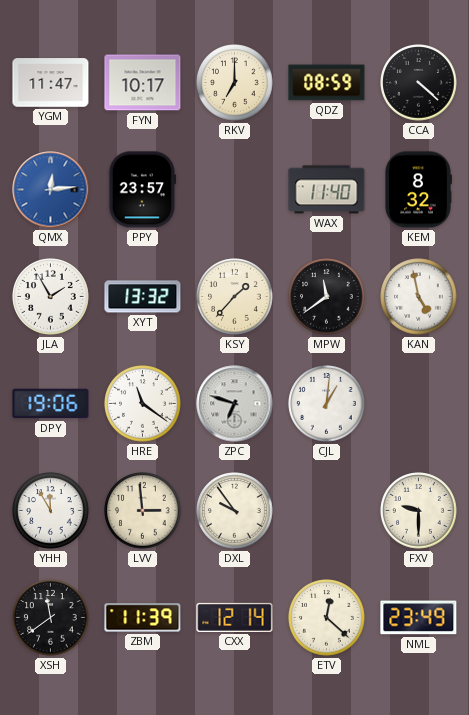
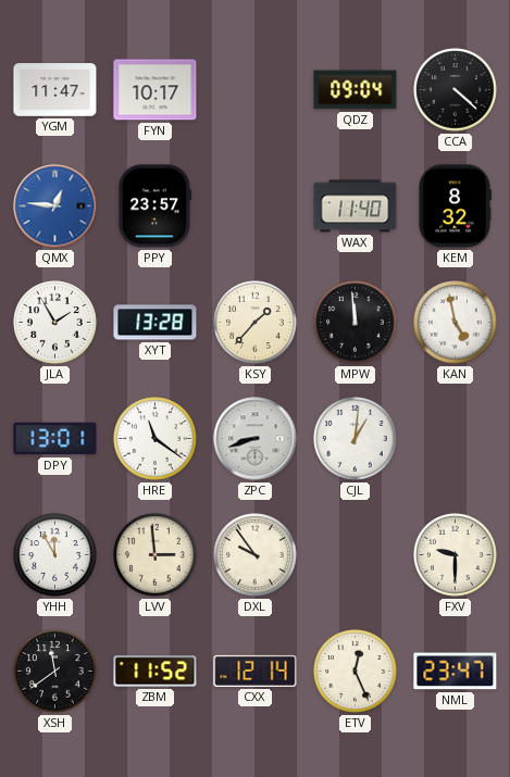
RKV: 7:00 -> none (235, 83)
QDZ: 08:59 -> 09:04 (356, 90)
QMX: 12:14 -> 12:46 (55, 206)
XYT: 13:32 -> 13:28 (156, 323)
MPW: 11:39 -> 11:59 (356, 323)
DPY: 19:06 -> 13:01 (55, 439)
ZPC: 6:48 -> 8:42 (256, 439)
ZBM: 11:39 -> 11:52 (156, 672)
ETV: 12:22 -> 12:26 (356, 672)
NML: 23:49 -> 23:47 (456, 672)
